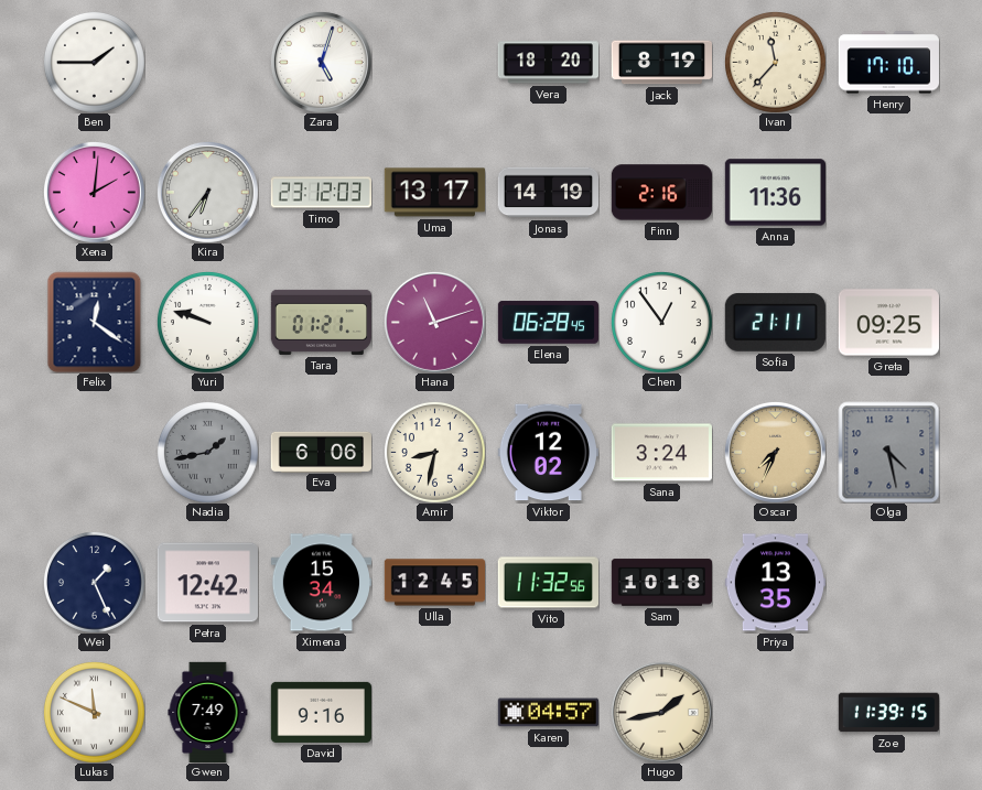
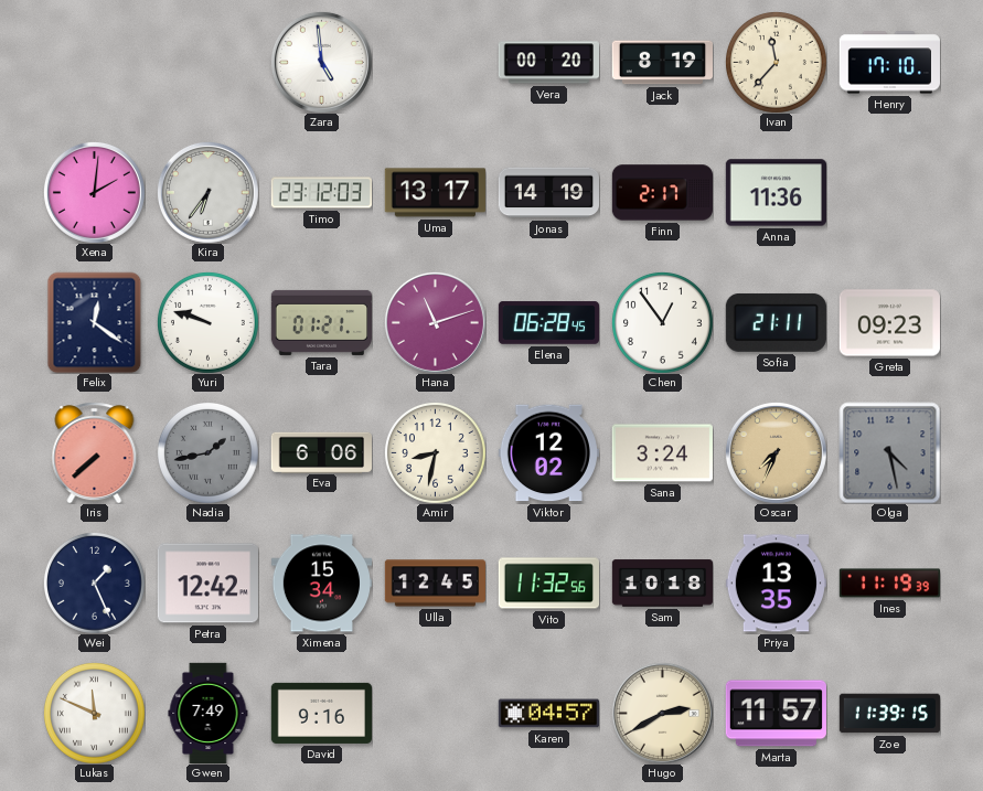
Ben: 1:45 -> none (94, 62)
Zara: 5:03 -> 4:59 (321, 62)
Vera: 18:20 -> 00:20 (548, 63)
Finn: 2:16 -> 2:17 (662, 193)
Greta: 09:25 -> 09:23 (889, 323)
Iris: none -> 7:38 (95, 452)
Ines: none -> 11:19 (889, 584)
Hugo: 1:43 -> 2:40 (662, 713)
Marta: none -> 11:57 (776, 714)
